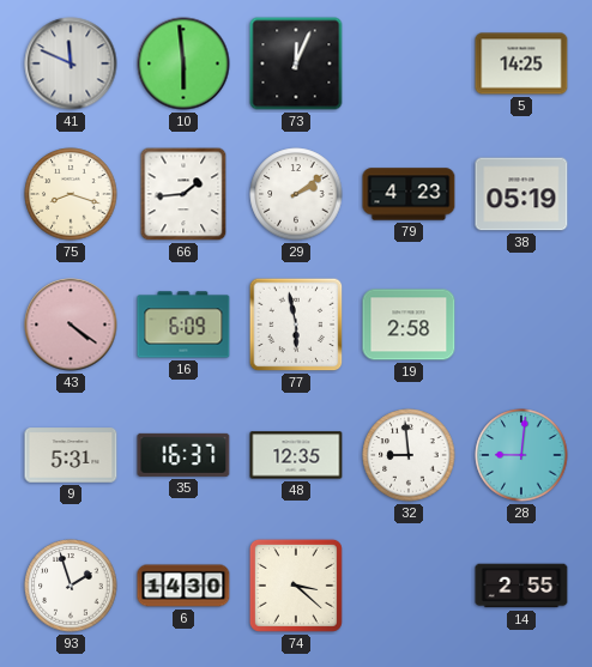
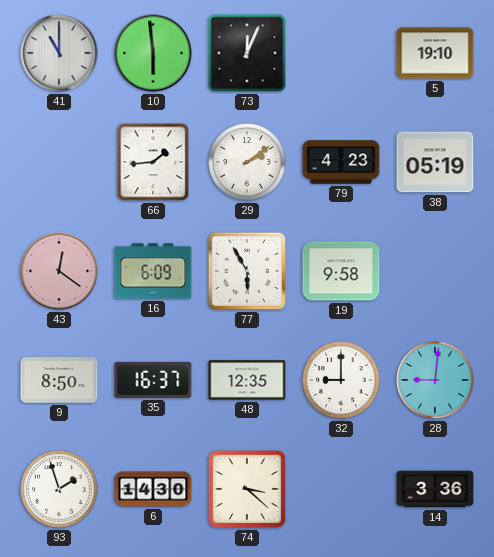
41: 11:49 -> 11:00 (59, 53)
5: 14:25 -> 19:10 (435, 53)
75: 8:18 -> none (71, 194)
43: 4:21 -> 12:21 (59, 271)
77: 5:58 -> 5:55 (247, 271)
19: 2:58 -> 9:58 (341, 271)
9: 5:31 -> 8:50 (59, 380)
32: 8:59 -> 9:00 (341, 380)
14: 2:55 -> 3:36 (435, 489)
